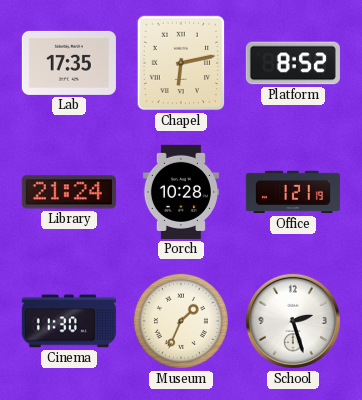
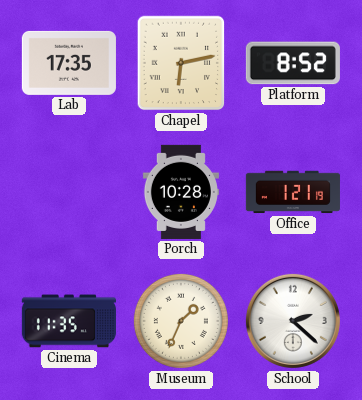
Library: 21:24 -> none (69, 192)
Cinema: 11:30 -> 11:35 (69, 321)
School: 2:27 -> 2:22 (293, 321)
